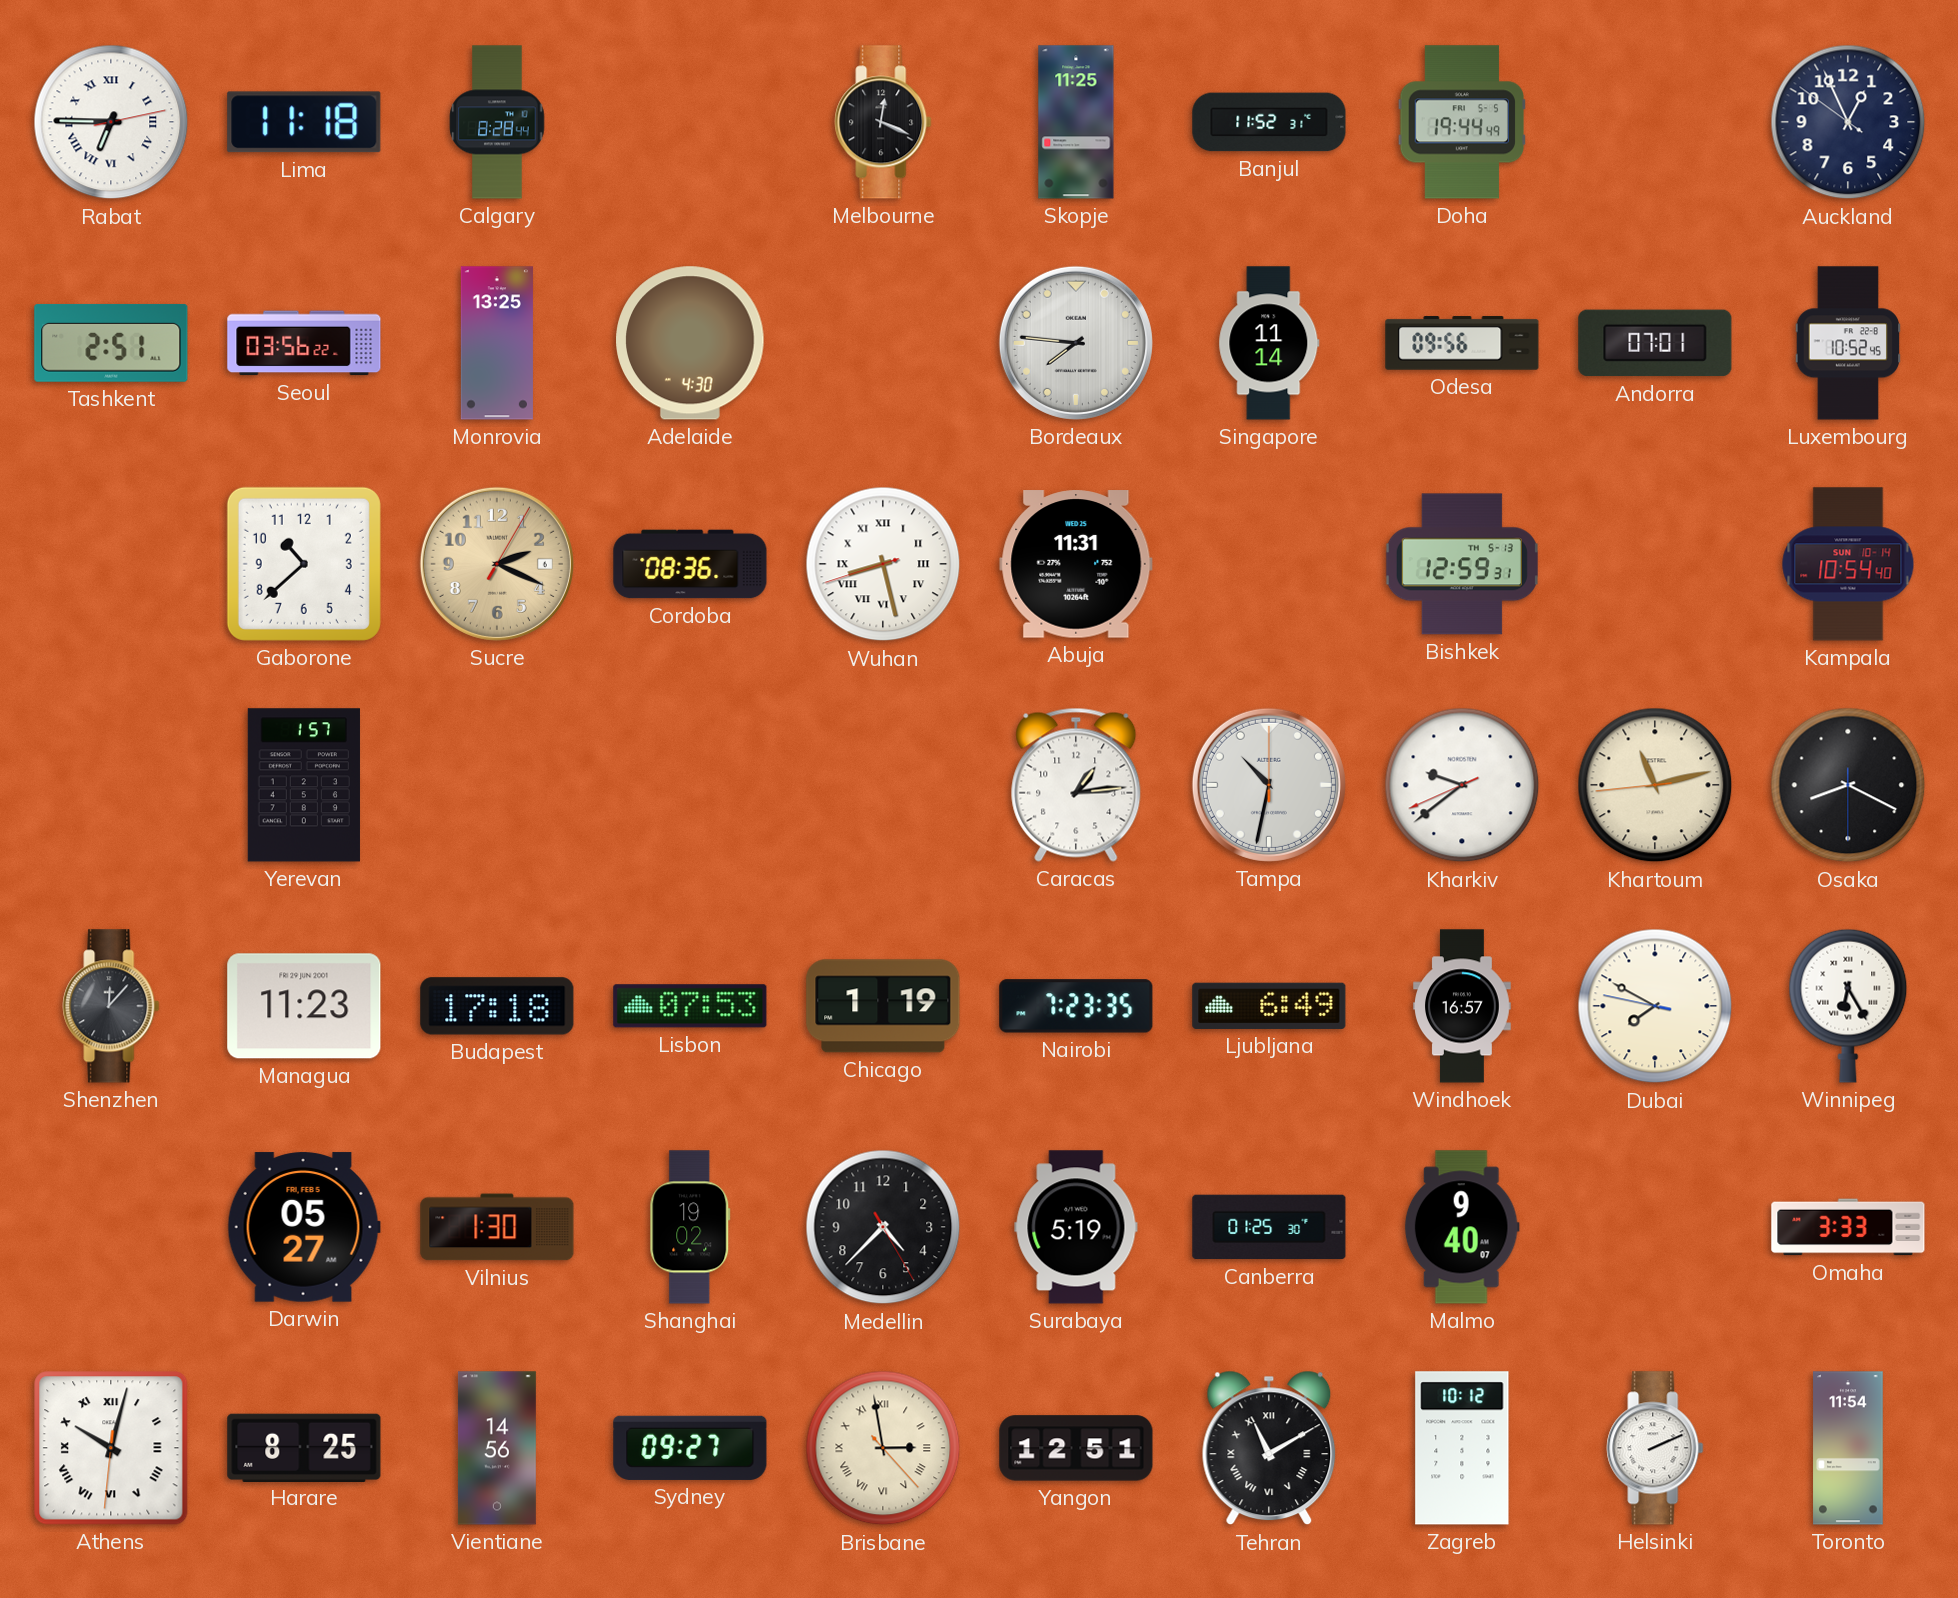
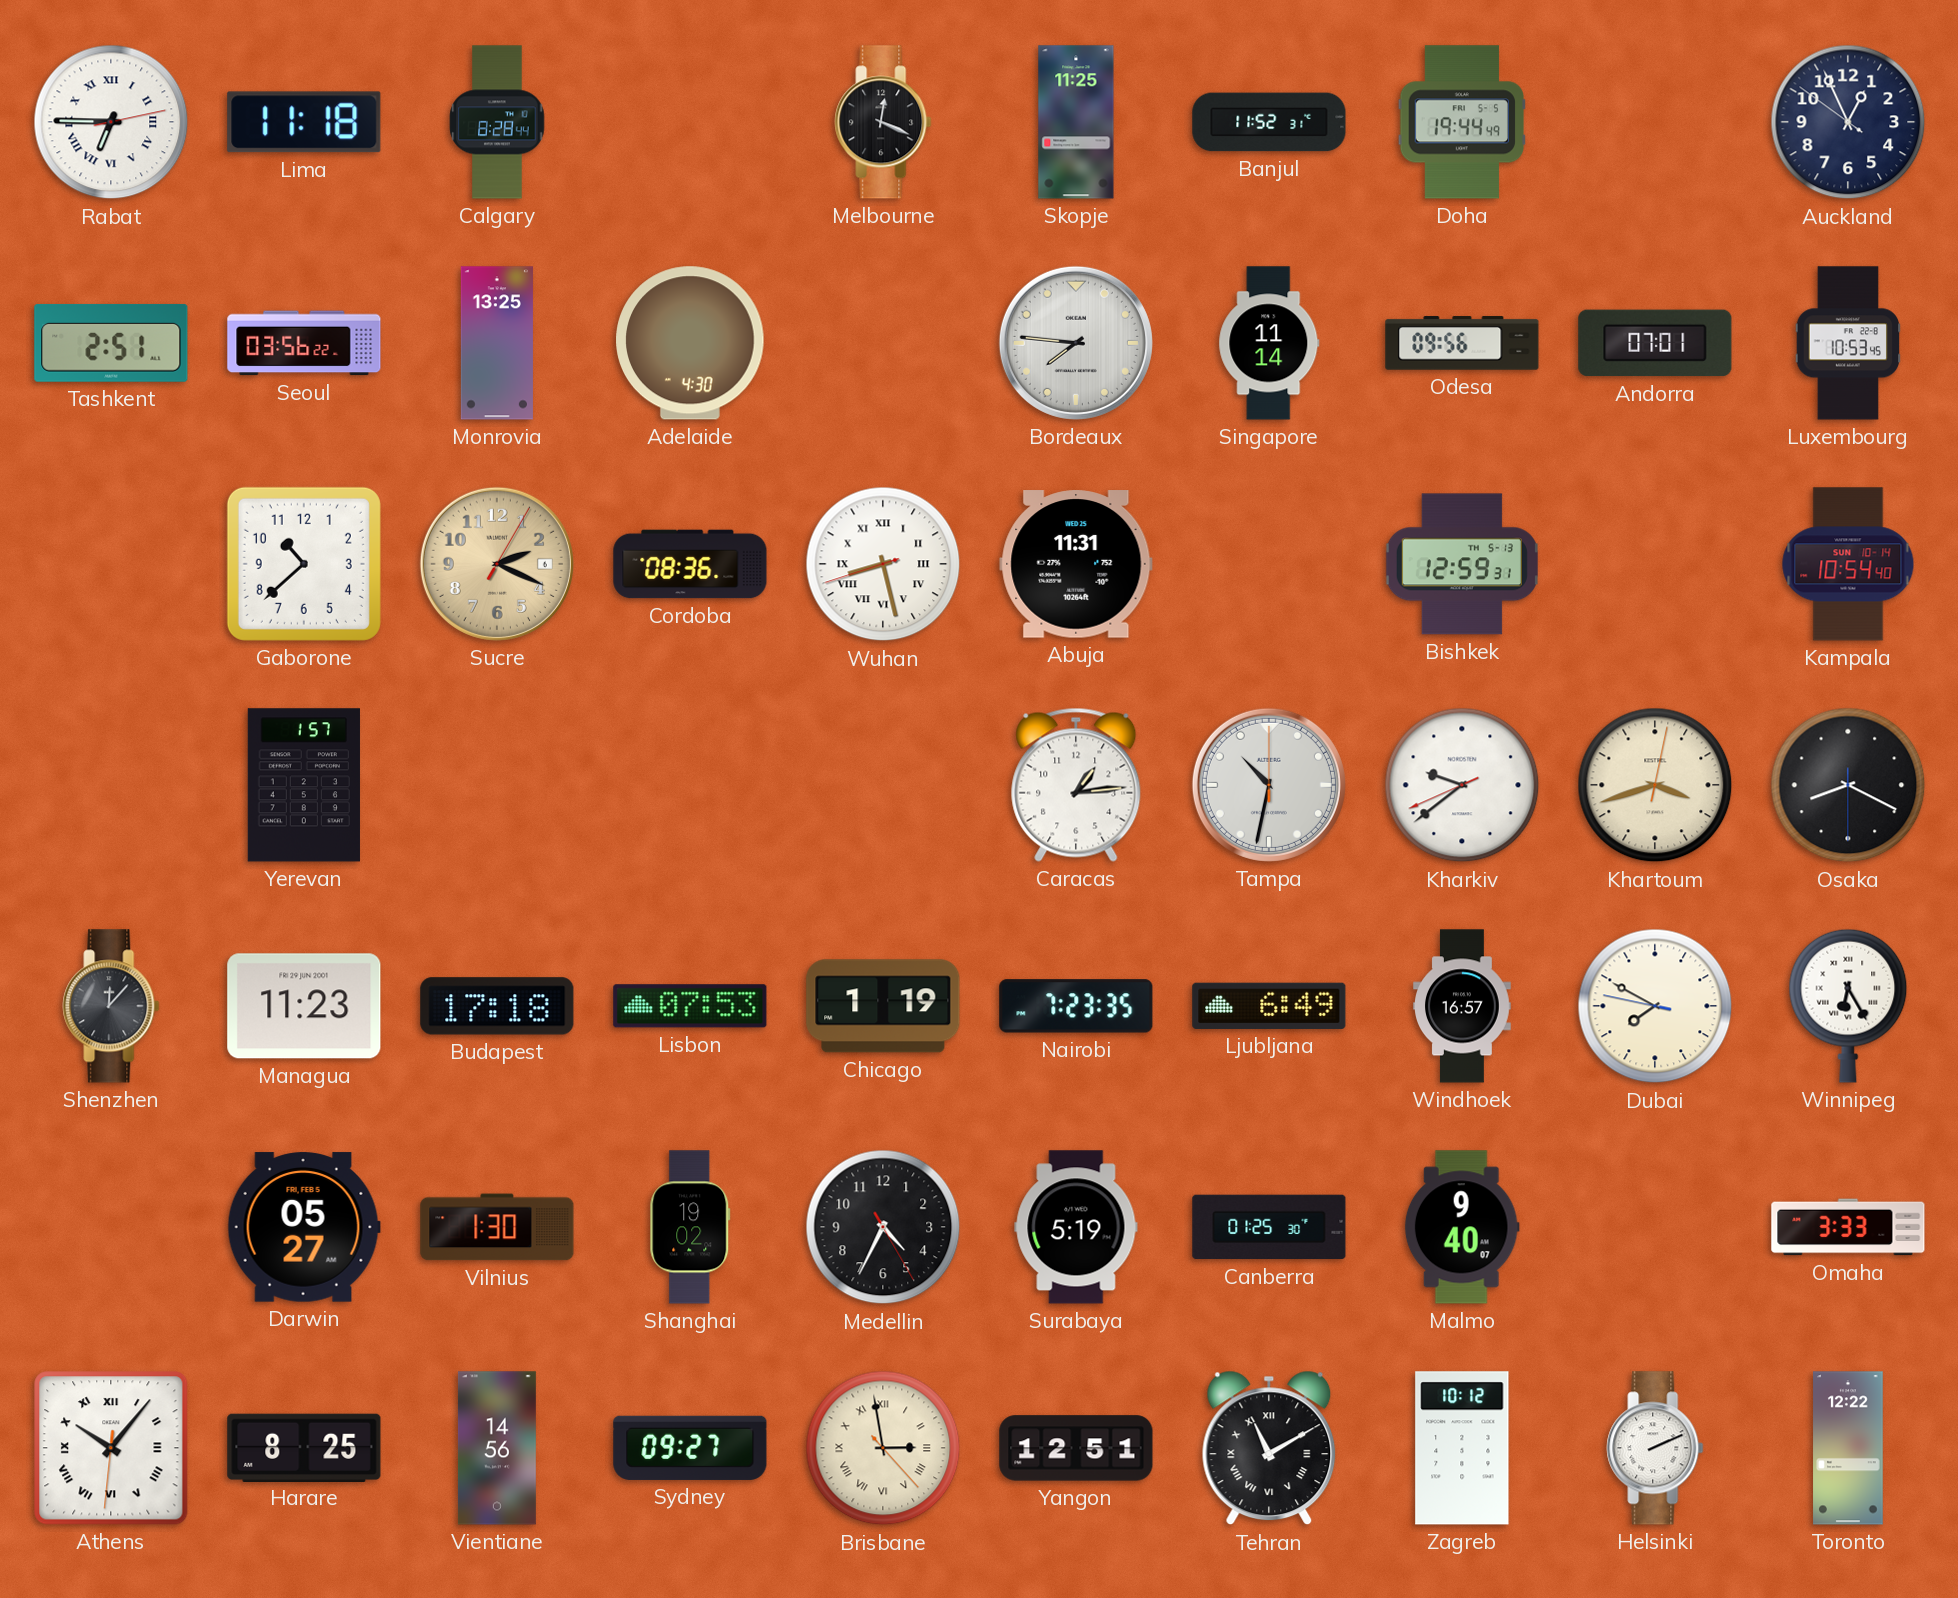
Luxembourg: 10:52 -> 10:53 (1848, 343)
Khartoum: 11:12 -> 3:42 (1655, 785)
Medellin: 4:37 -> 4:34 (883, 1227)
Athens: 10:02 -> 10:06 (111, 1448)
Toronto: 11:54 -> 12:22 (1848, 1448)
